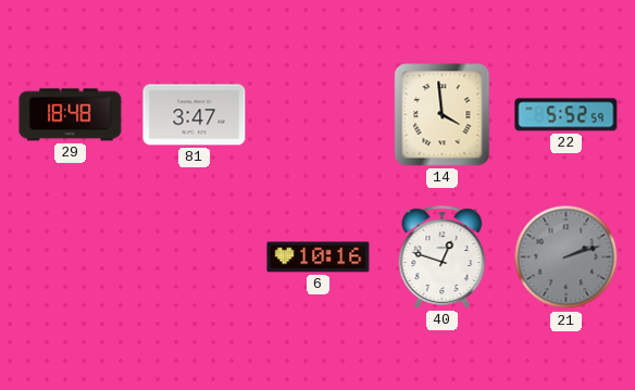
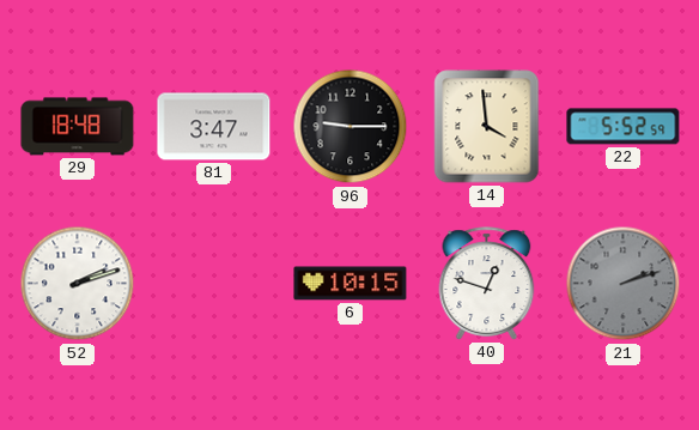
96: none -> 9:15 (351, 127)
52: none -> 2:12 (78, 284)
6: 10:16 -> 10:15 (351, 284)
